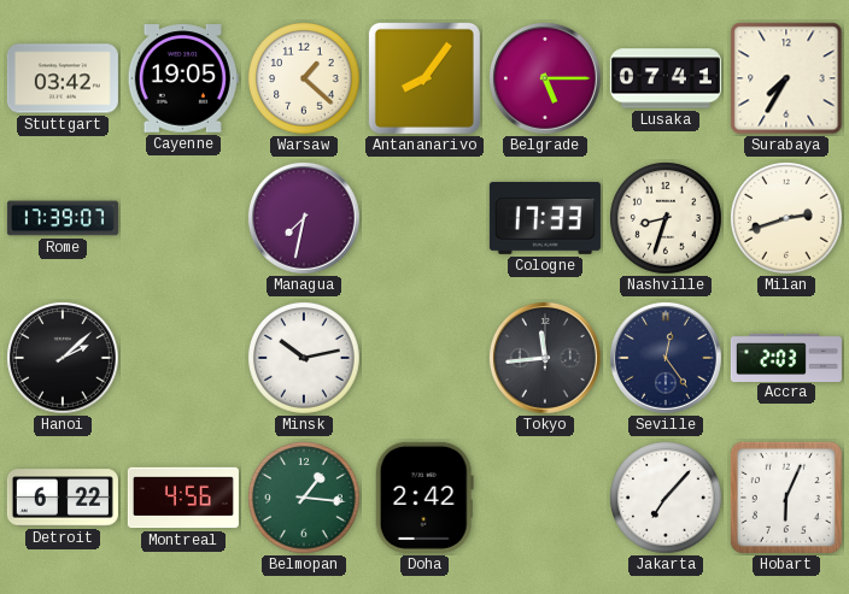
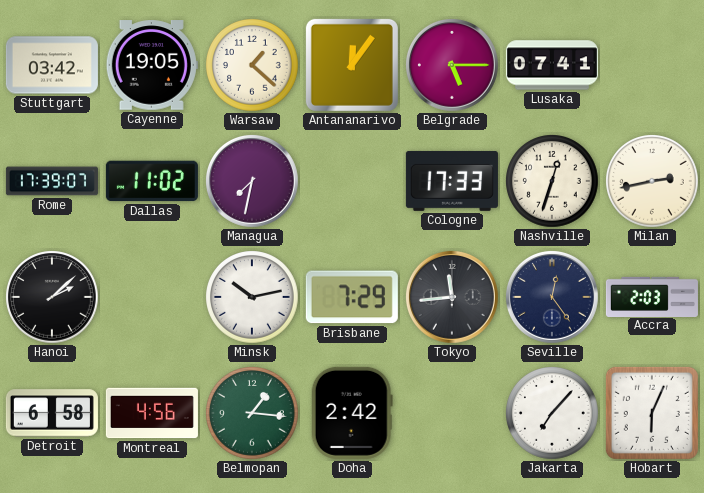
Antananarivo: 8:06 -> 12:06 (352, 65)
Surabaya: 7:35 -> none (786, 78)
Dallas: none -> 11:02 (152, 181)
Nashville: 8:33 -> 12:33 (553, 182)
Milan: 2:42 -> 2:43 (653, 182)
Brisbane: none -> 7:29 (352, 297)
Detroit: 6:22 -> 6:58 (52, 413)
